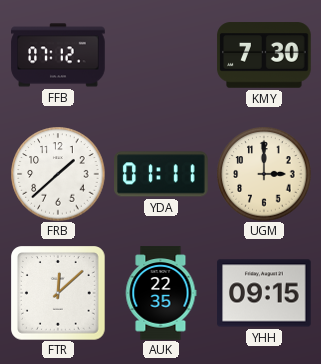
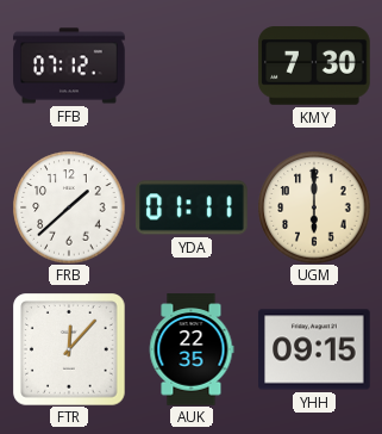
UGM: 3:00 -> 6:00 (314, 207)
FTR: 12:08 -> 12:07 (69, 349)
